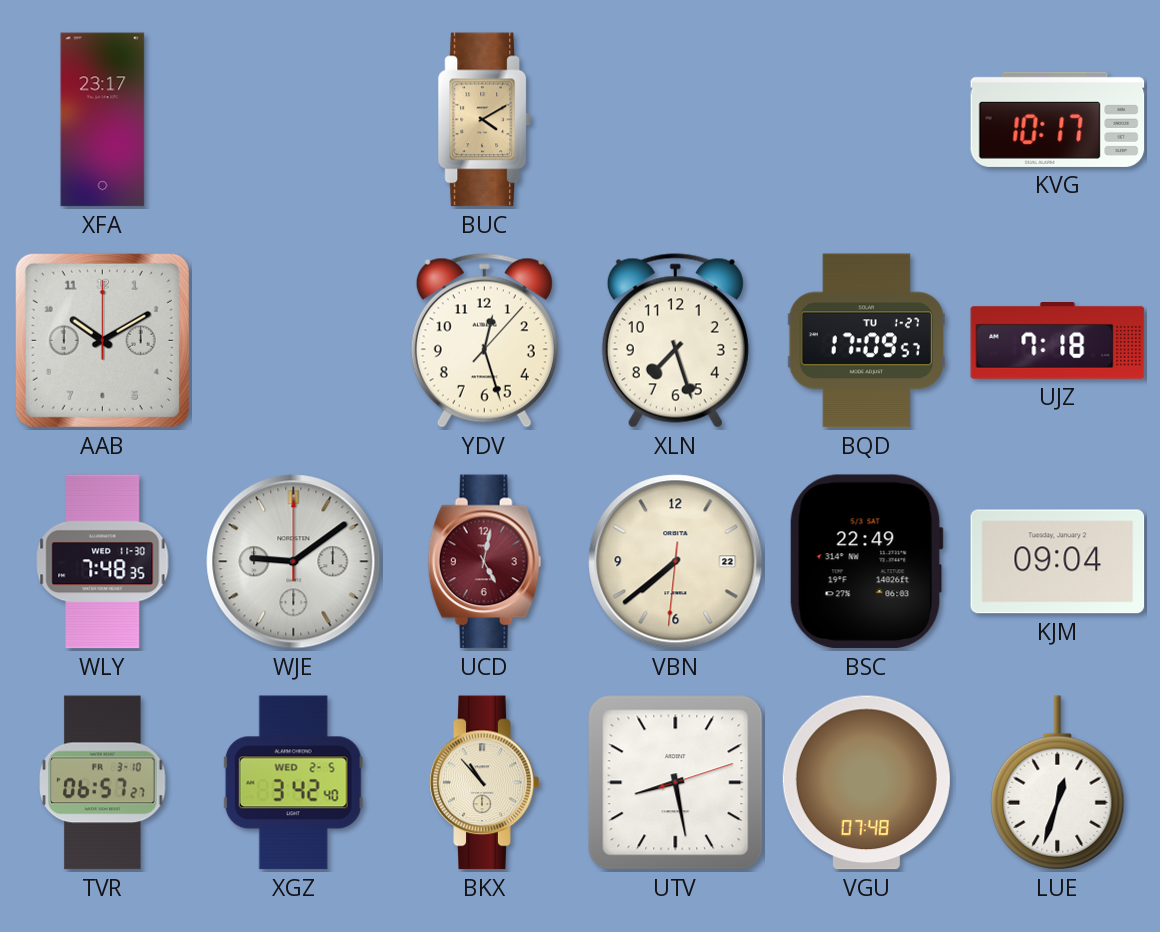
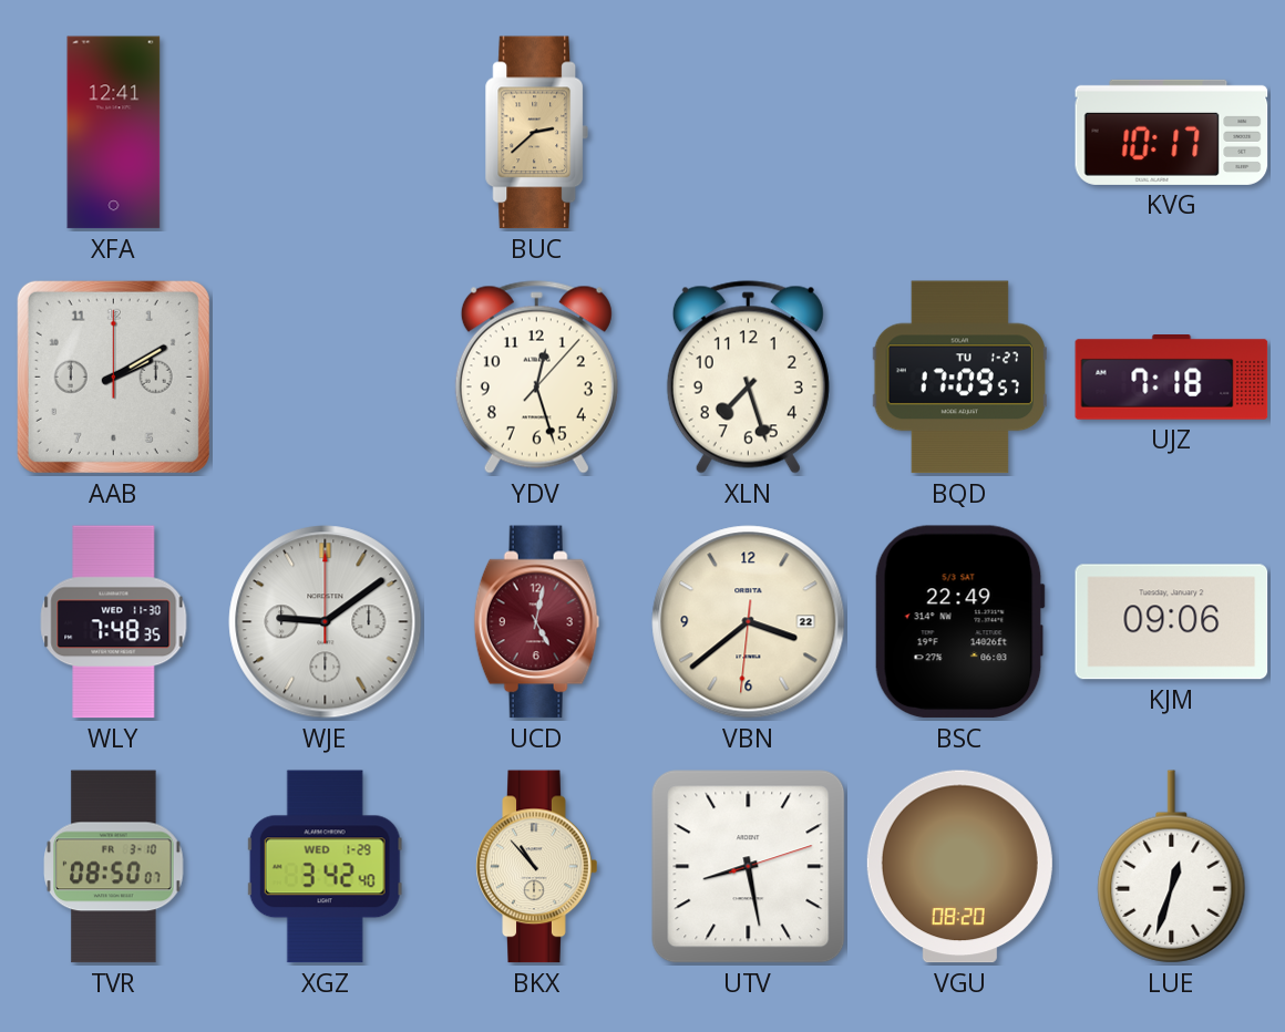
XFA: 23:17 -> 12:41 (114, 133)
BUC: 4:10 -> 2:38 (536, 133)
AAB: 10:10 -> 2:10 (113, 376)
VBN: 7:38 -> 3:38 (749, 622)
KJM: 09:04 -> 09:06 (1172, 622)
TVR: 06:57 -> 08:50 (114, 867)
XGZ date: WED 2-5 -> WED 1-29 (325, 867)
VGU: 07:48 -> 08:20 (959, 867)
